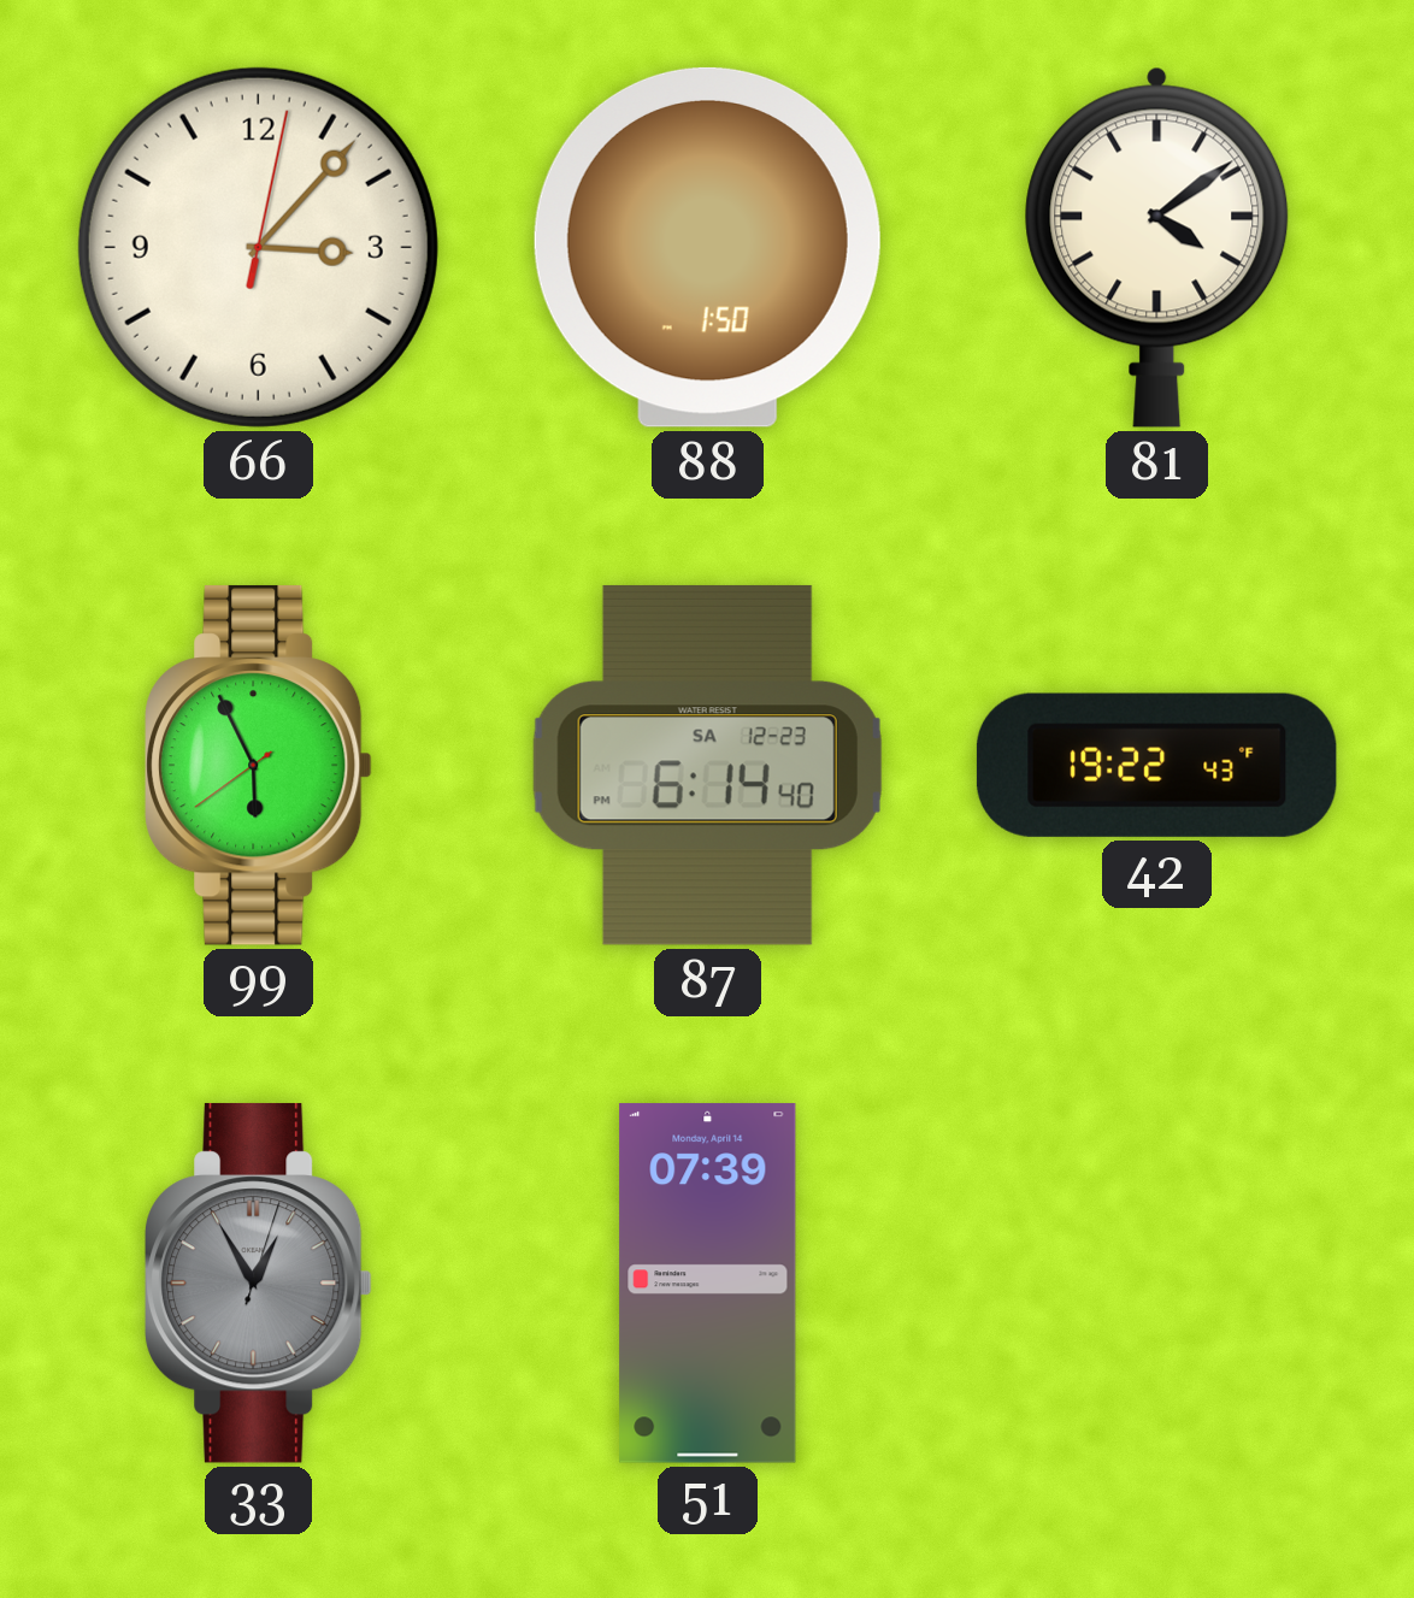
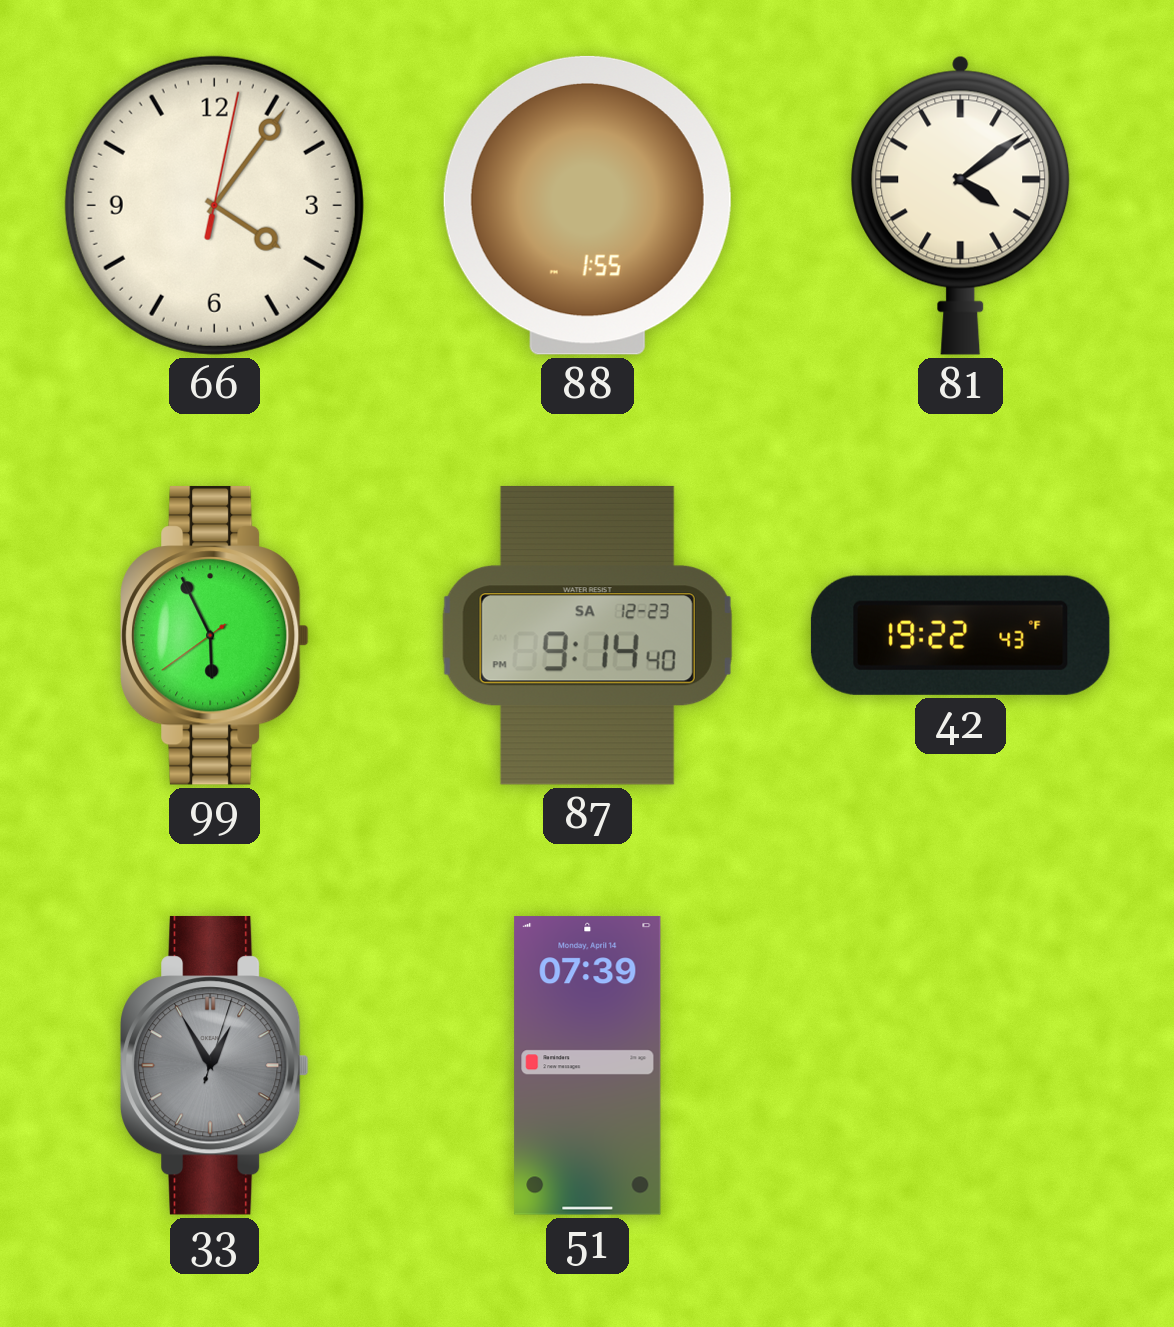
66: 3:07 -> 4:06 (214, 205)
88: 1:50 -> 1:55 (587, 205)
87: 6:14 -> 9:14 (587, 635)
